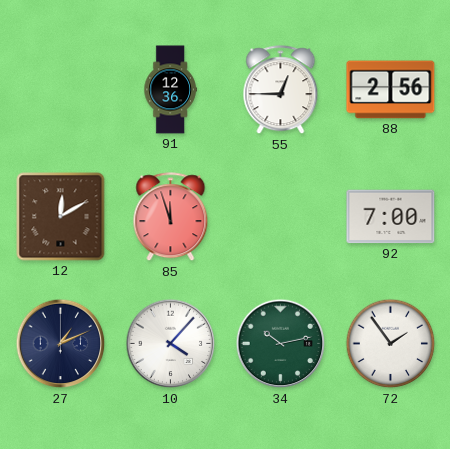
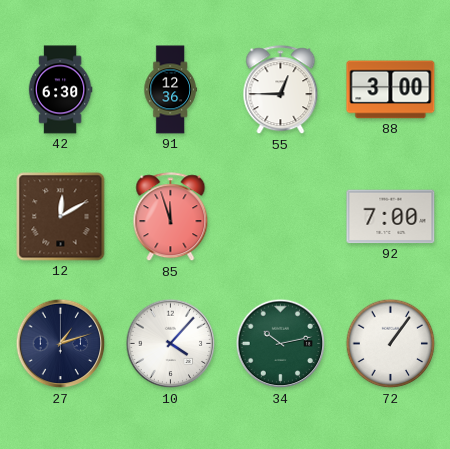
42: none -> 6:30 (60, 90)
88: 2:56 -> 3:00 (391, 90)
27: 1:11 -> 1:12 (61, 344)
72: 1:54 -> 1:06 (391, 344)
